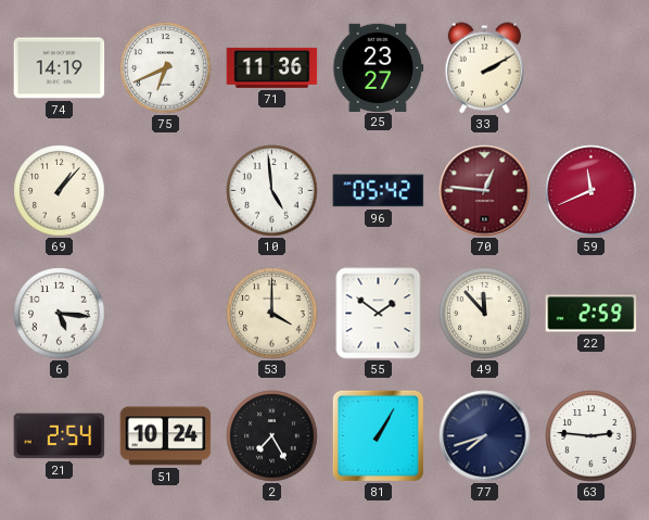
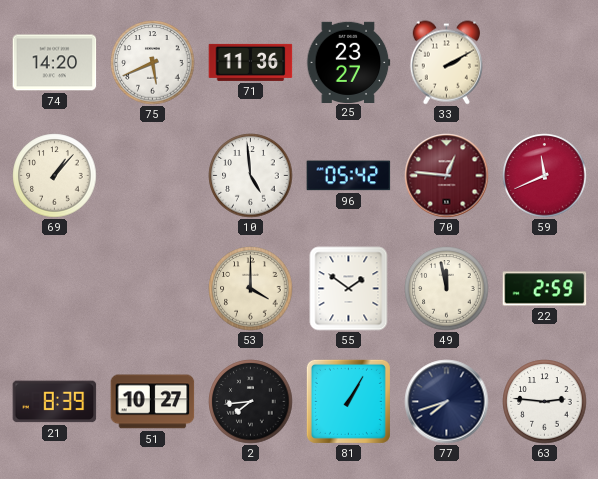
74: 14:19 -> 14:20 (55, 63)
75: 6:41 -> 5:41 (153, 63)
6: 5:16 -> none (60, 314)
49: 11:53 -> 11:58 (447, 289)
21: 2:54 -> 8:39 (55, 402)
51: 10:24 -> 10:27 (153, 402)
2: 7:25 -> 7:44 (251, 402)
